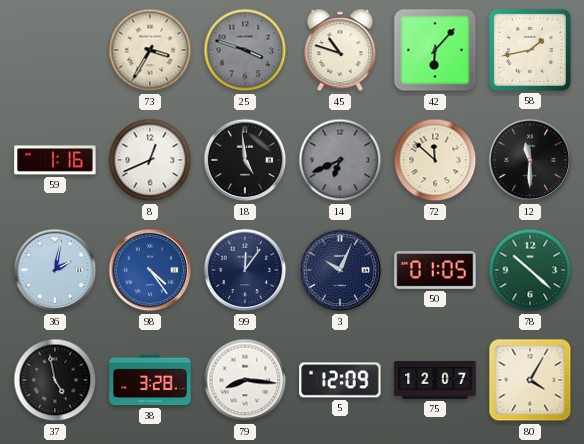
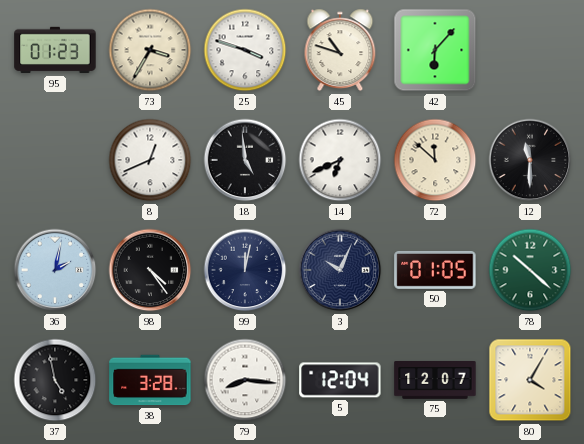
95: none -> 01:23 (55, 50)
25 dial: grey -> white (245, 50)
58: 1:43 -> none (530, 50)
59: 1:16 -> none (55, 160)
14 dial: grey -> white (340, 160)
98 dial: blue -> black (150, 270)
99: 12:06 -> 12:02 (245, 270)
5: 12:09 -> 12:04 (340, 380)
